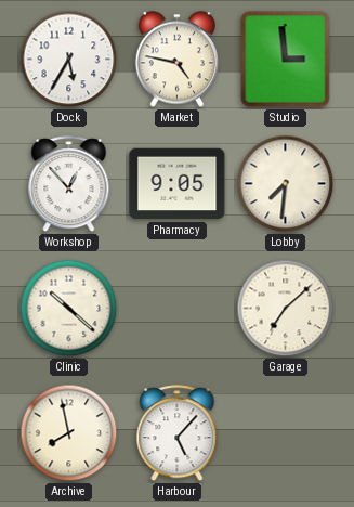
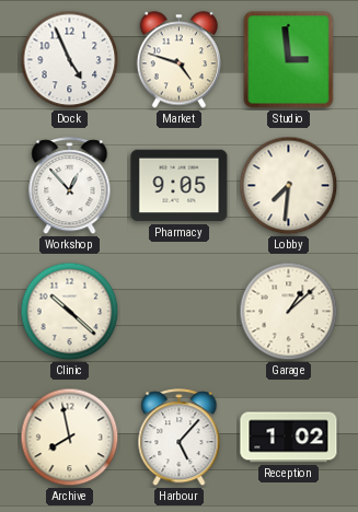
Dock: 5:35 -> 4:56 (70, 60)
Market: 4:47 -> 4:48 (178, 60)
Garage: 7:08 -> 1:08 (289, 312)
Reception: none -> 1:02 (289, 438)
